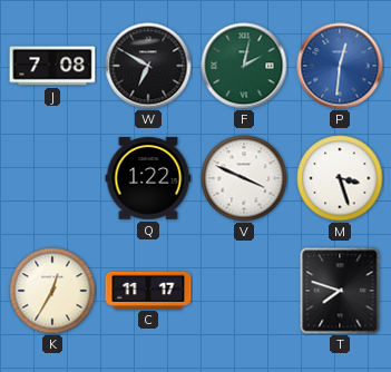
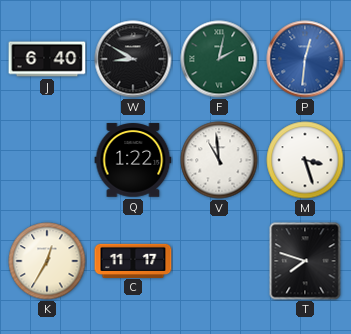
J: 7:08 -> 6:40 (47, 59)
W: 6:50 -> 8:50 (133, 59)
V: 3:49 -> 10:59 (219, 160)
